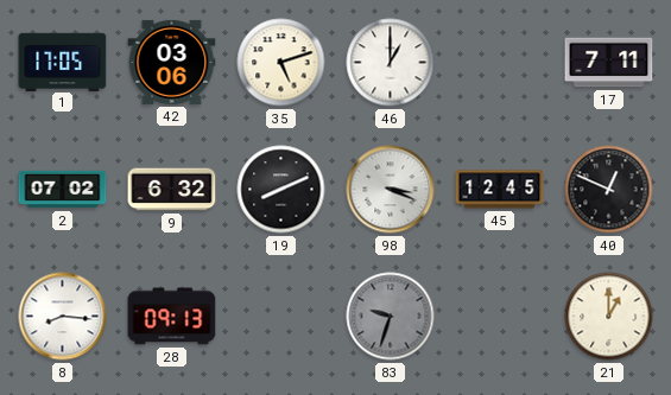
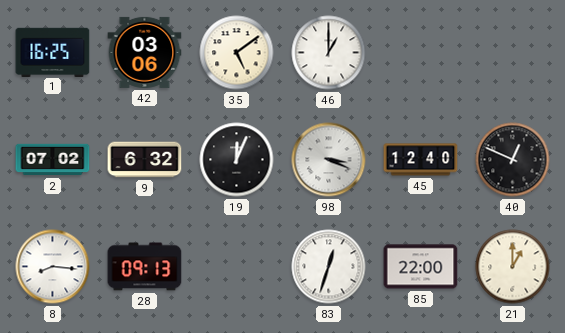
1: 17:05 -> 16:25 (53, 52)
35: 5:12 -> 5:09 (237, 53)
17: 7:11 -> none (609, 63)
19: 8:11 -> 12:04 (237, 160)
45: 12:45 -> 12:40 (421, 160)
83: 9:33 -> 12:33 (329, 267)
83 dial: grey -> white (329, 267)
85: none -> 22:00 (421, 267)
